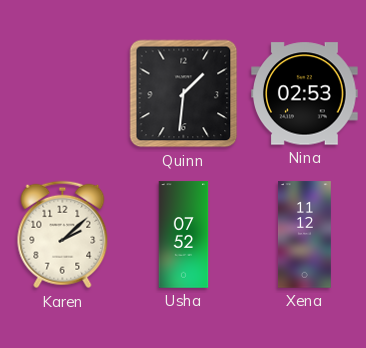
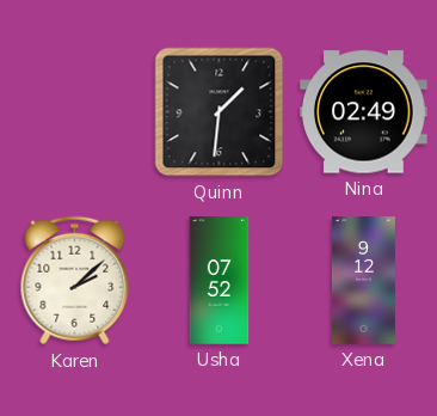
Nina: 02:53 -> 02:49 (364, 112)
Xena: 11:12 -> 9:12 (363, 281)
